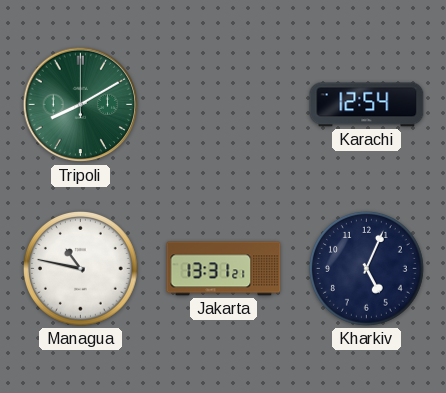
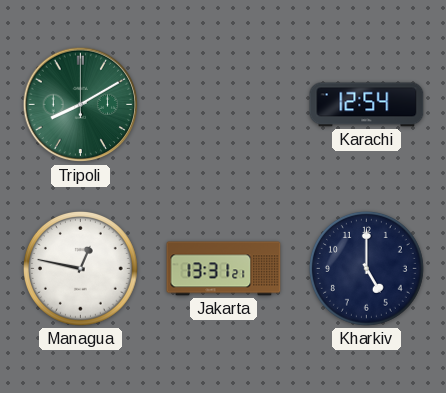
Managua: 10:47 -> 12:47 (80, 268)
Kharkiv: 5:04 -> 5:00 (366, 268)
